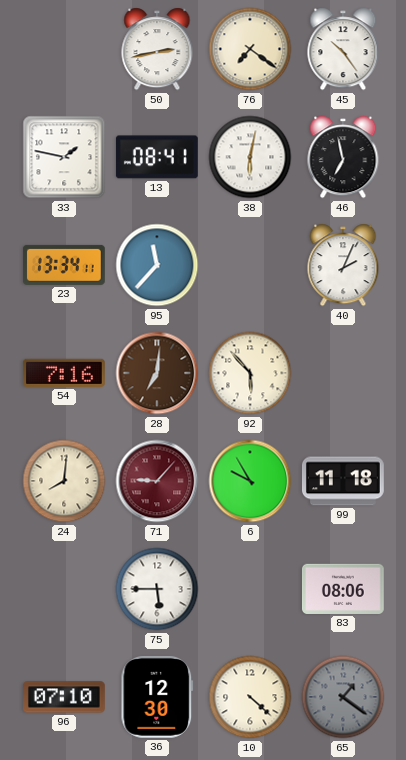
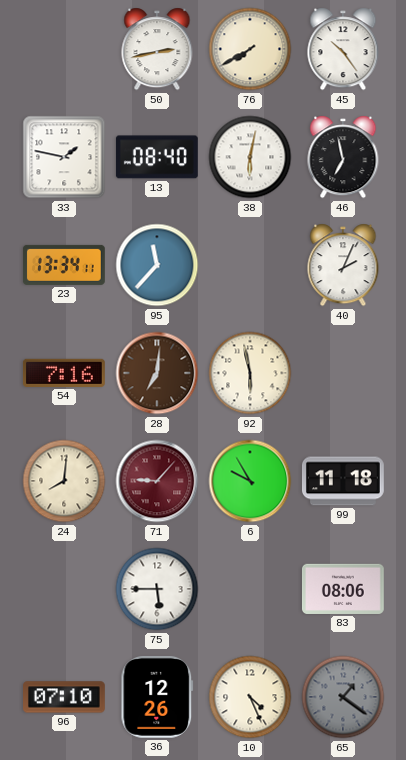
76: 7:21 -> 7:40 (250, 49)
13: 08:41 -> 08:40 (157, 157)
92: 5:53 -> 5:58 (250, 373)
36: 12:30 -> 12:26 (157, 697)
10: 4:22 -> 4:26 (250, 697)
